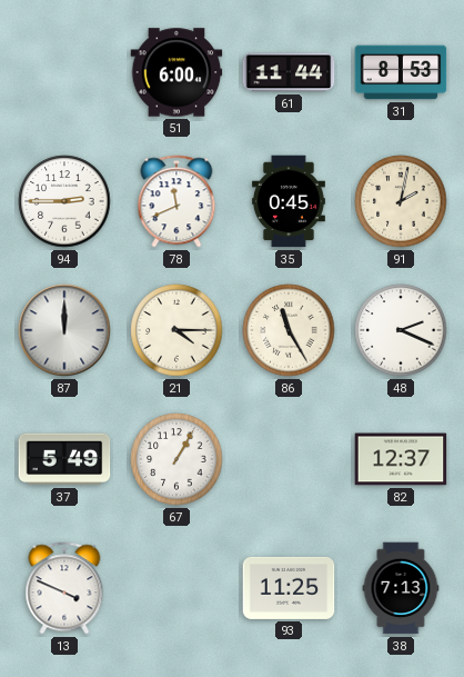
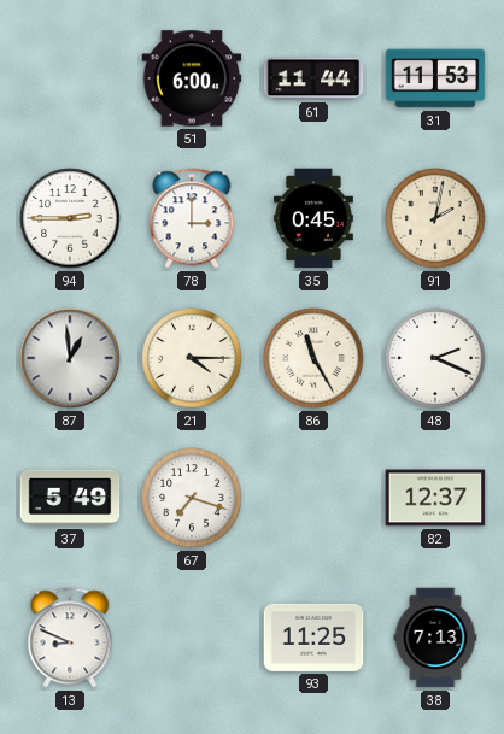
31: 8:53 -> 11:53 (435, 78)
78: 11:41 -> 3:00 (192, 218)
87: 12:00 -> 12:59 (70, 358)
67: 1:05 -> 7:18 (192, 498)
13: 3:49 -> 8:49 (70, 638)
